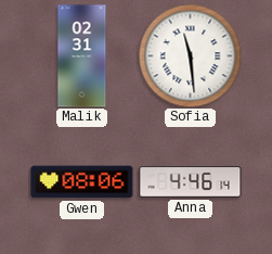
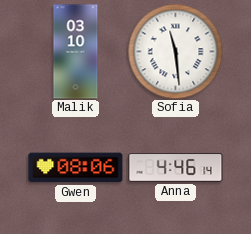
Malik: 02:31 -> 03:10 (76, 52)
